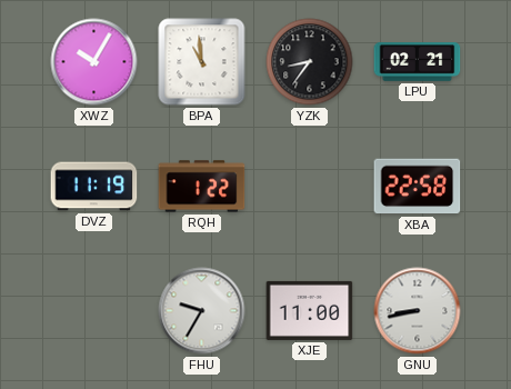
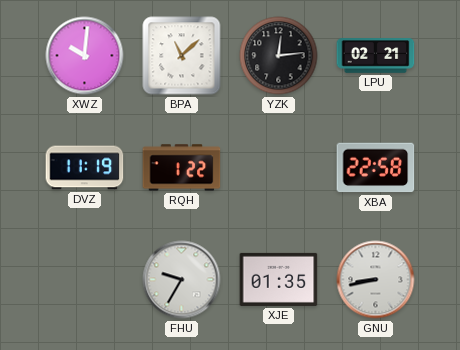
XWZ: 10:05 -> 10:01 (85, 56)
BPA: 10:59 -> 11:08 (182, 56)
YZK: 8:36 -> 12:14 (279, 56)
XJE: 11:00 -> 01:35 (279, 279)
